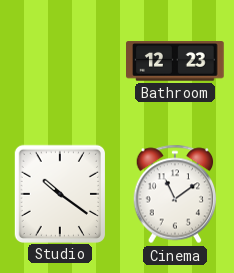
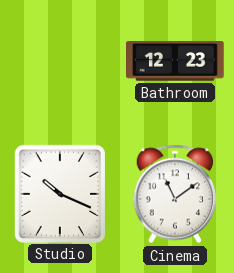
Studio: 10:21 -> 10:19 (59, 193)
